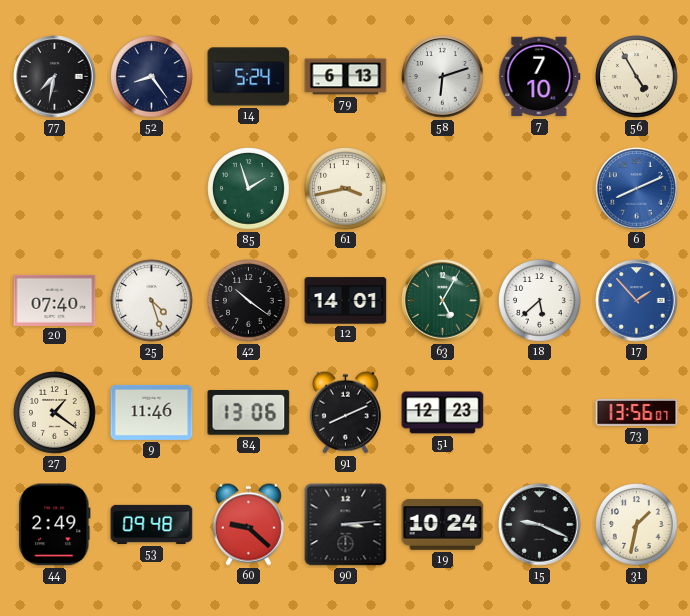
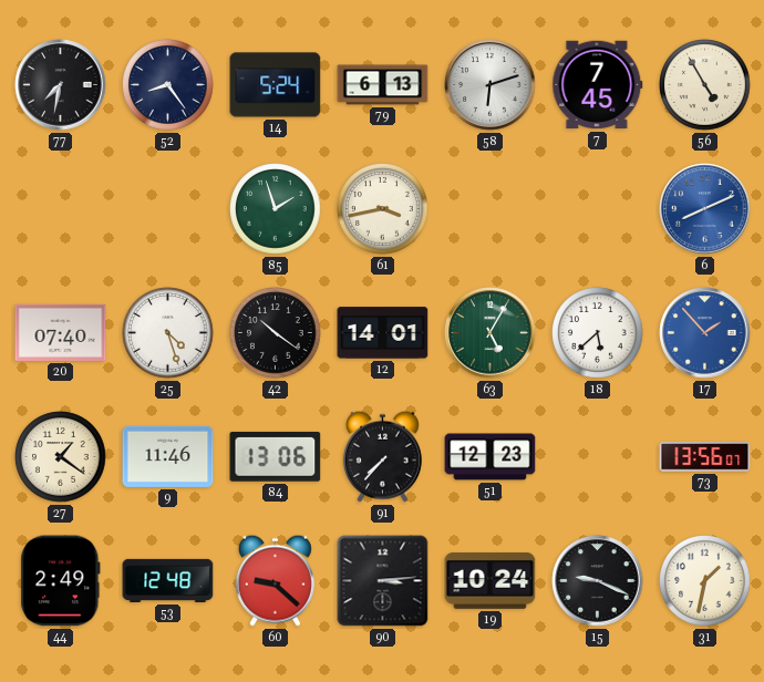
7: 7:10 -> 7:45 (598, 85)
91: 8:11 -> 7:37 (382, 456)
53: 09:48 -> 12:48 (168, 580)
